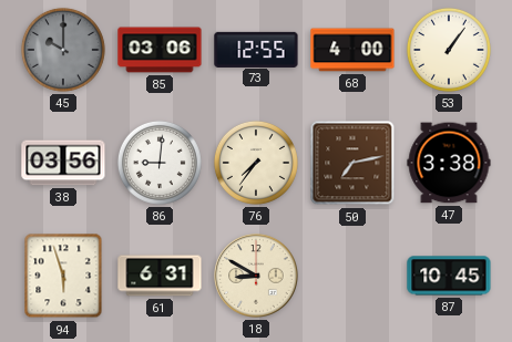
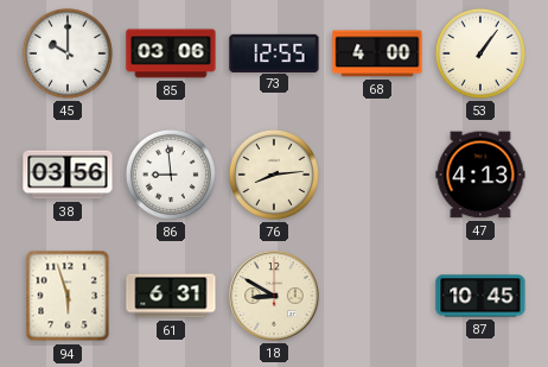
45 dial: grey -> white (68, 53)
86: 9:01 -> 8:59 (171, 175)
76: 7:36 -> 8:14 (274, 175)
50: 7:13 -> none (352, 163)
47: 3:38 -> 4:13 (480, 175)
